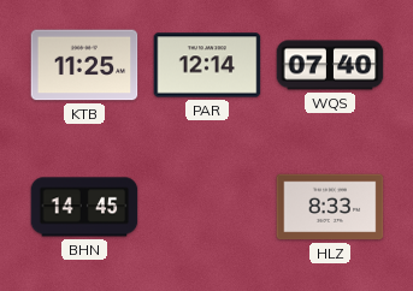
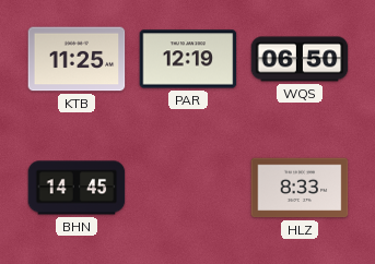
PAR: 12:14 -> 12:19 (188, 59)
WQS: 07:40 -> 06:50 (300, 59)
